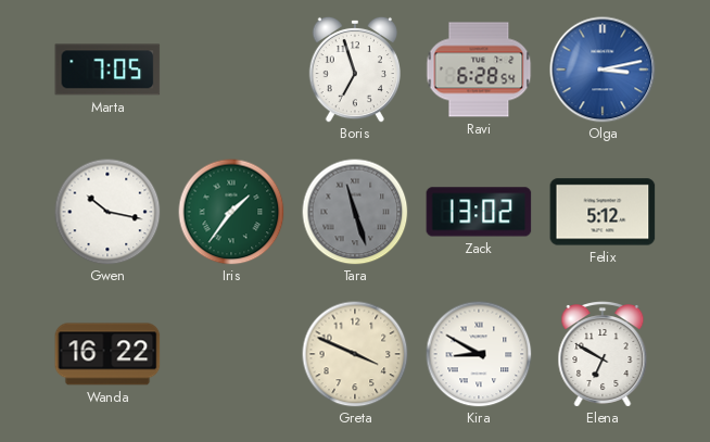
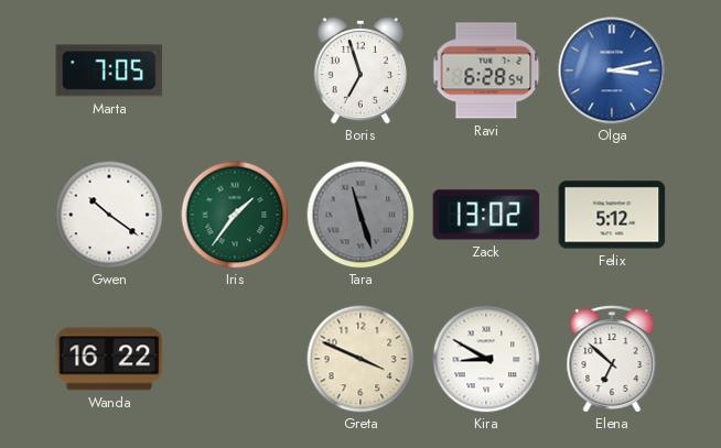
Gwen: 10:17 -> 10:21 (109, 215)
Elena: 6:50 -> 6:52 (612, 360)
